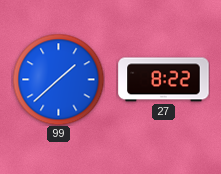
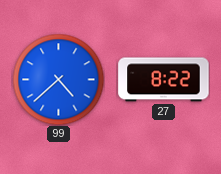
99: 1:38 -> 4:38 (58, 79)
